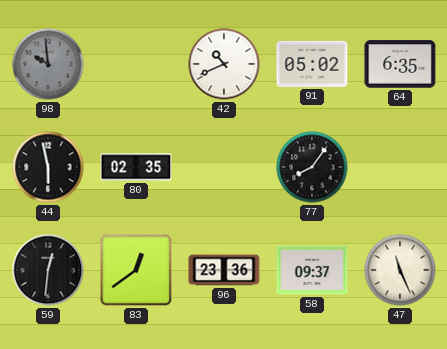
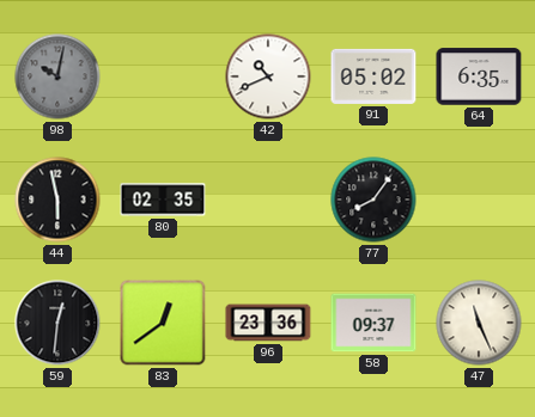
98: 9:59 -> 10:02 (57, 76)
